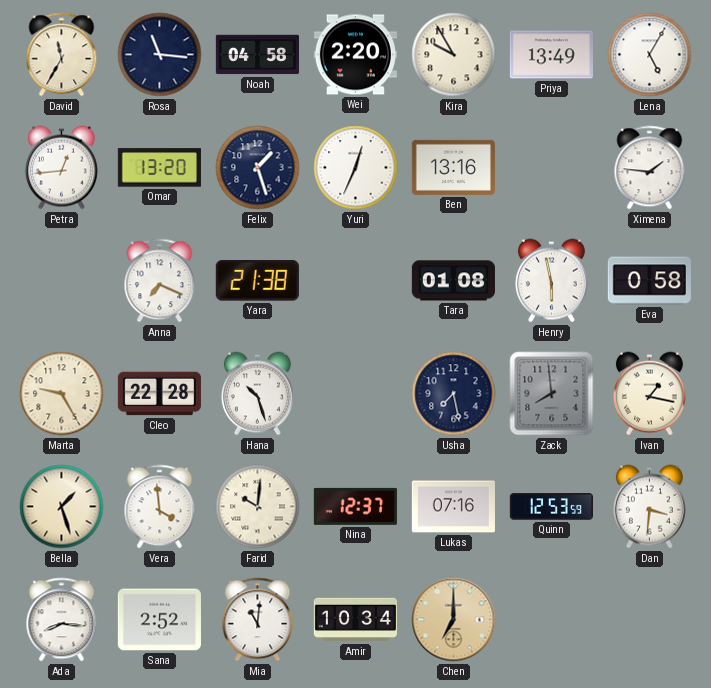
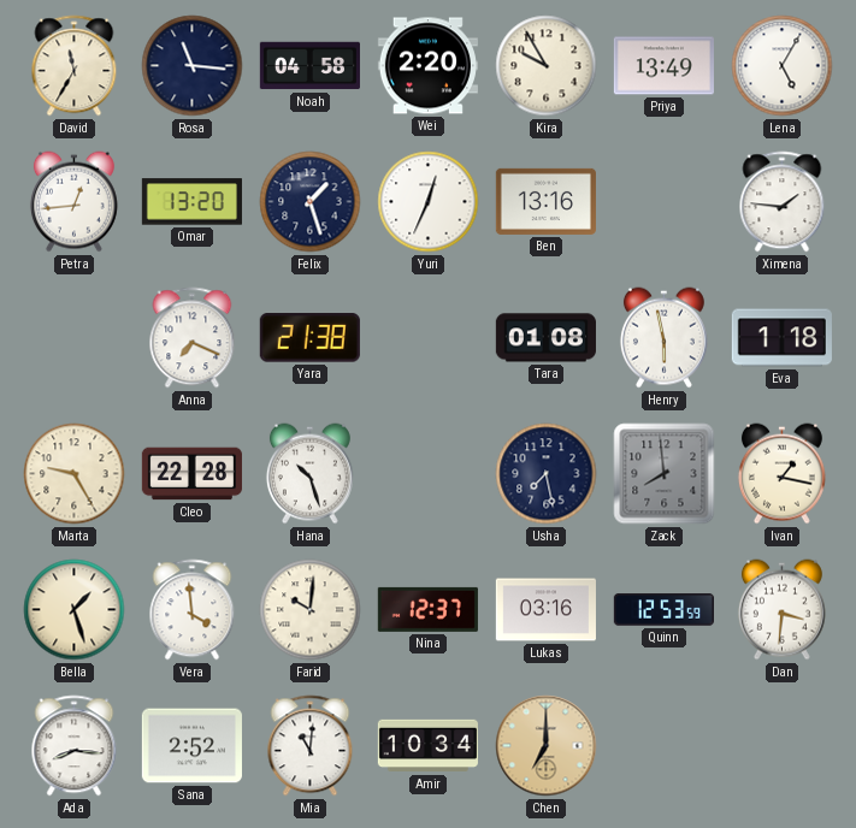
Eva: 0:58 -> 1:18 (781, 338)
Lukas: 07:16 -> 03:16 (545, 610)
